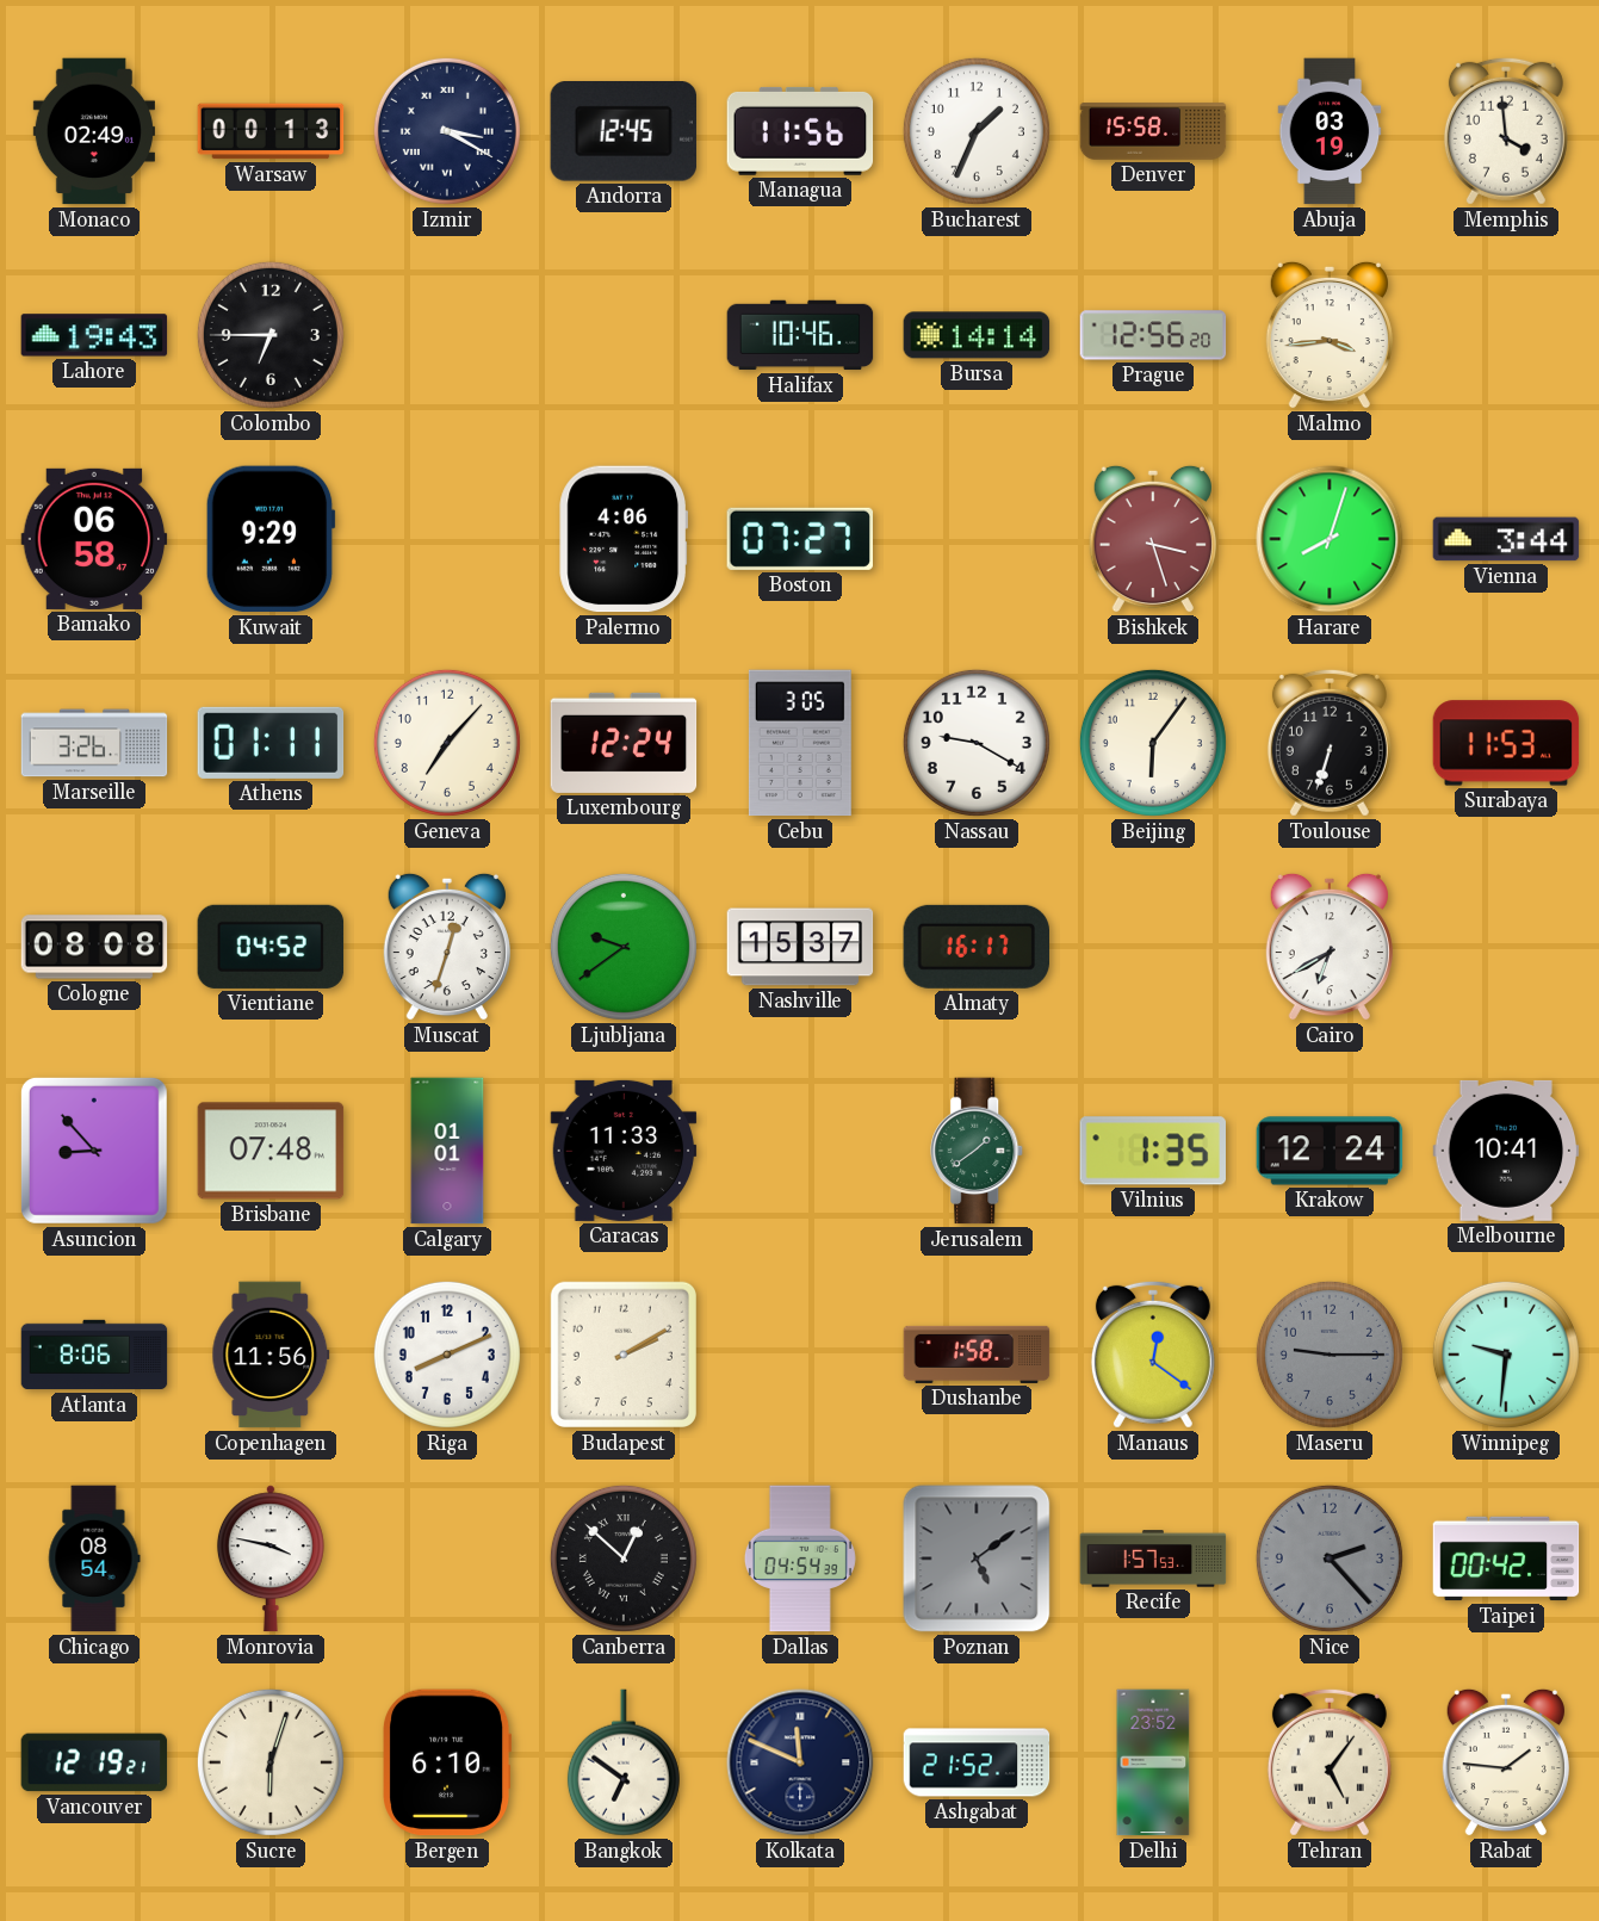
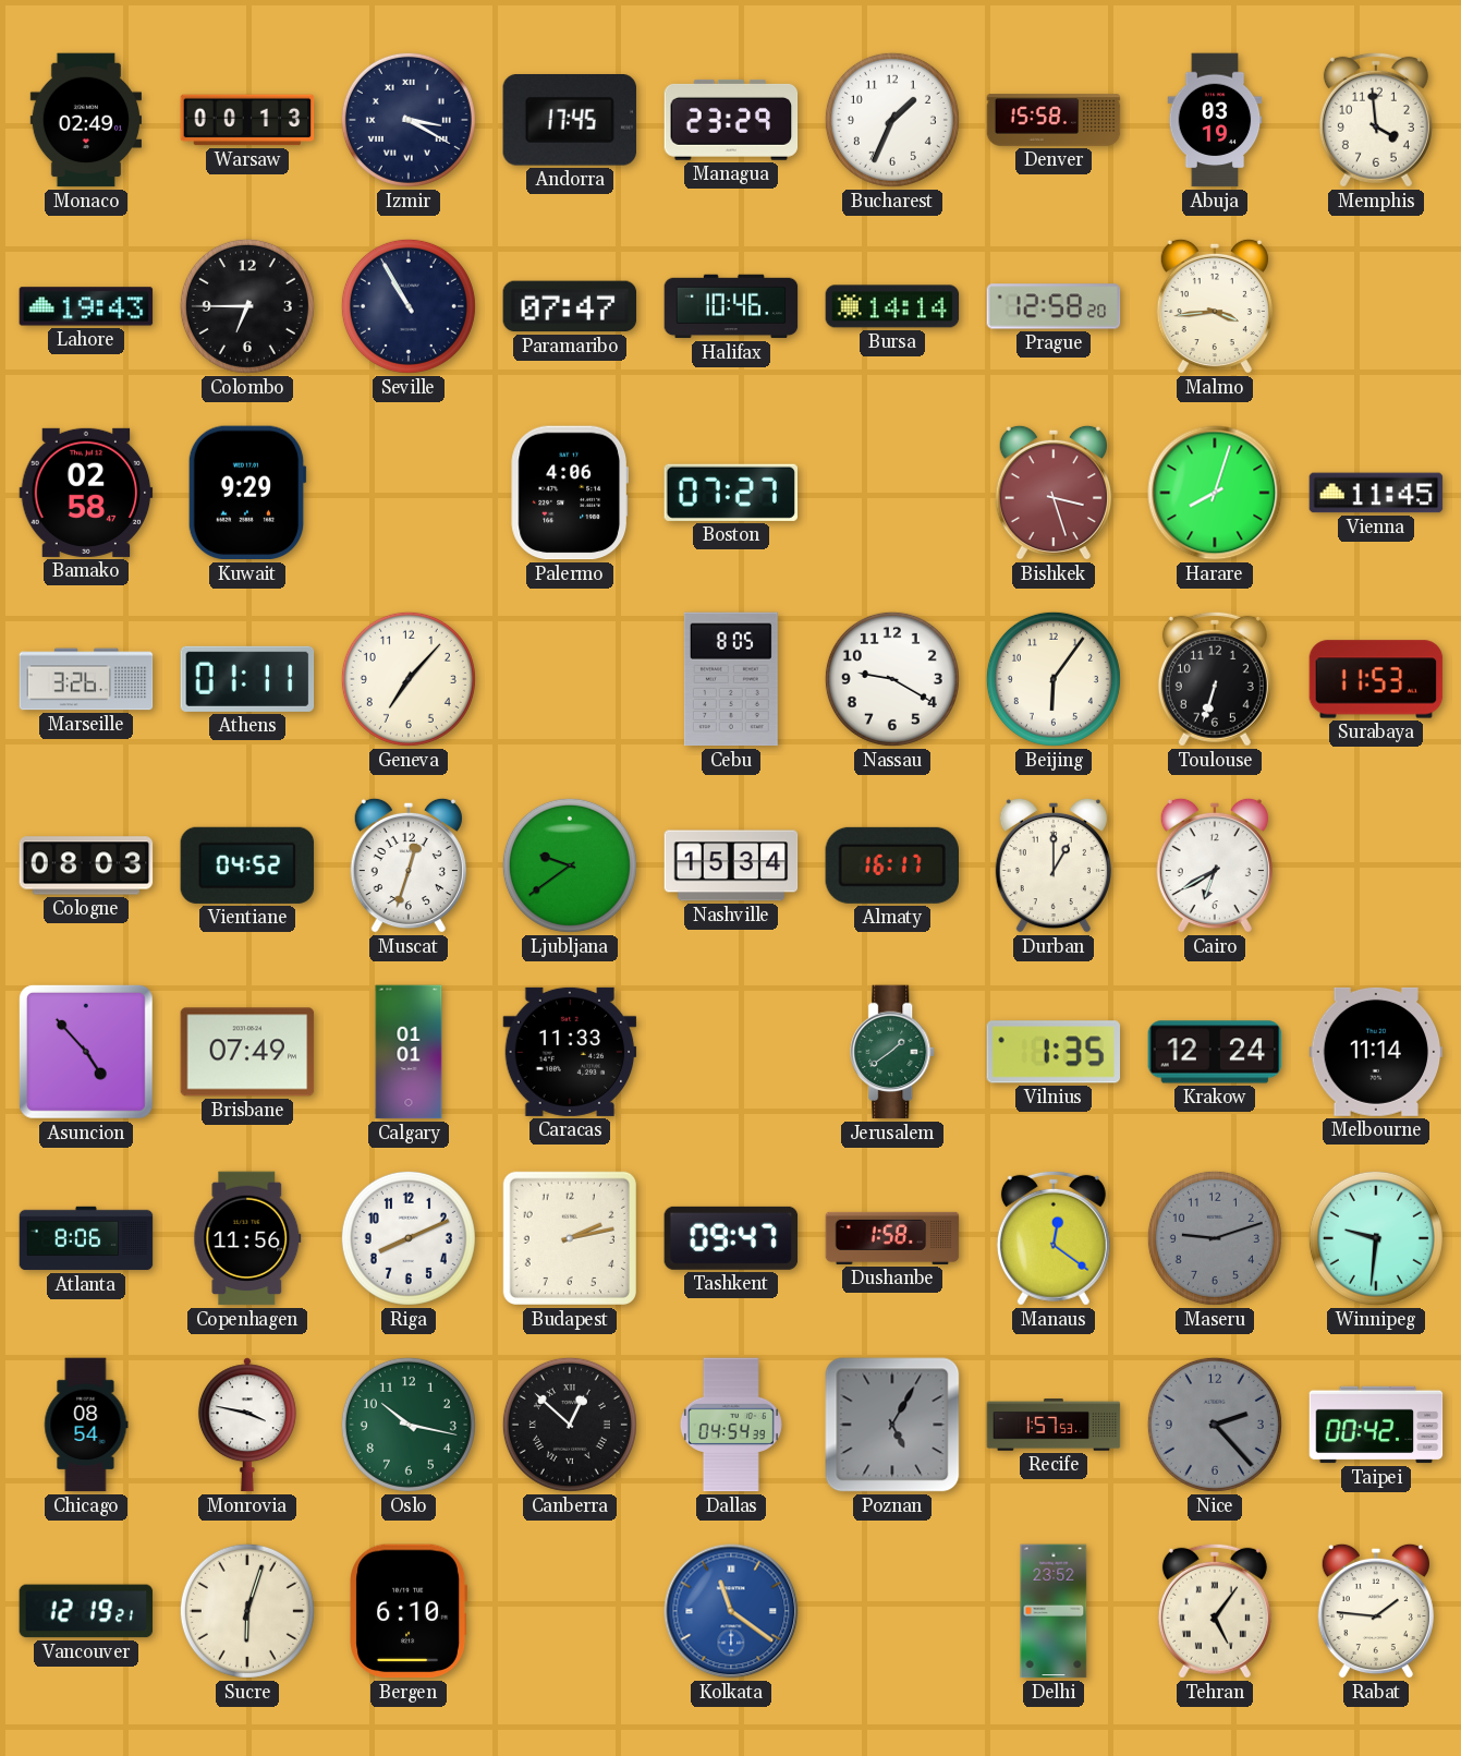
Andorra: 12:45 -> 17:45 (569, 121)
Managua: 11:56 -> 23:29 (731, 120)
Seville: none -> 10:55 (409, 306)
Paramaribo: none -> 07:47 (570, 306)
Prague: 12:56 -> 12:58 (1054, 306)
Bamako: 06:58 -> 02:58 (86, 493)
Vienna: 3:44 -> 11:45 (1376, 493)
Luxembourg: 12:24 -> none (624, 743)
Cebu: 3:05 -> 8:05 (731, 679)
Cologne: 08:08 -> 08:03 (86, 865)
Nashville: 15:37 -> 15:34 (731, 865)
Durban: none -> 1:00 (1054, 865)
Asuncion: 8:53 -> 4:53 (86, 1052)
Brisbane: 07:48 -> 07:49 (247, 1052)
Melbourne: 10:41 -> 11:14 (1376, 1052)
Budapest: 2:10 -> 2:13 (570, 1238)
Tashkent: none -> 09:47 (731, 1238)
Maseru: 9:15 -> 9:12 (1215, 1238)
Oslo: none -> 10:17 (409, 1425)
Poznan: 5:09 -> 5:05 (892, 1425)
Bangkok: 6:51 -> none (624, 1762)
Kolkata: 11:49 -> 11:21 (731, 1611)
Kolkata dial: navy -> blue (731, 1611)
Ashgabat: 21:52 -> none (977, 1762)
